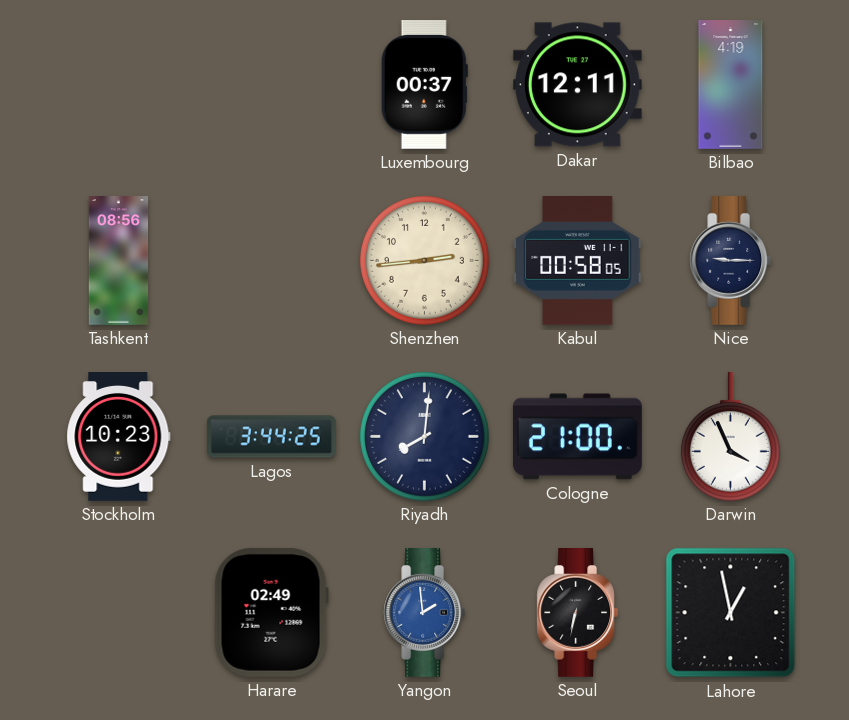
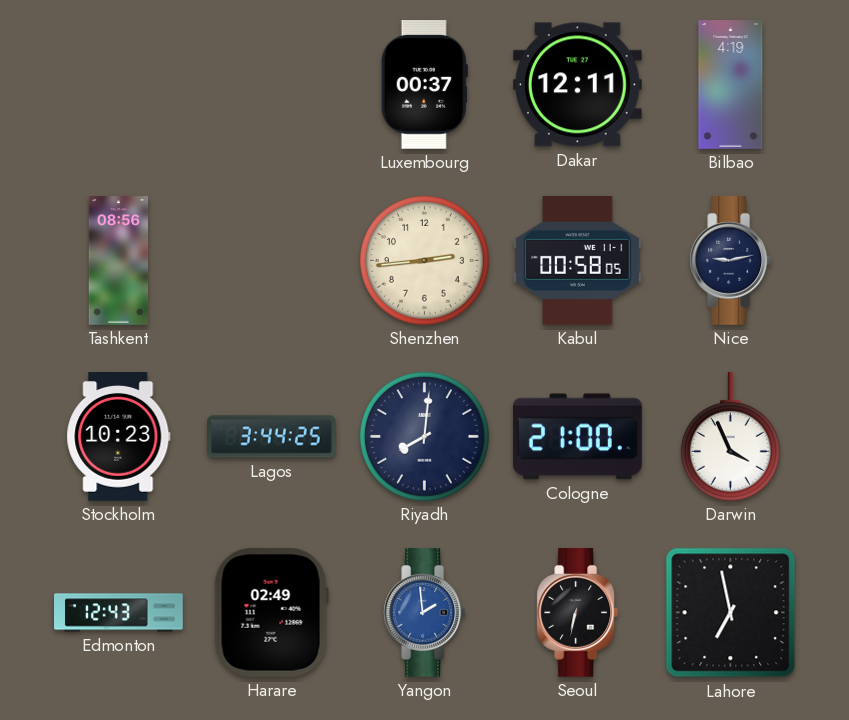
Nice: 9:15 -> 9:13 (731, 261)
Edmonton: none -> 12:43 (119, 613)
Lahore: 12:58 -> 6:58 (731, 613)
